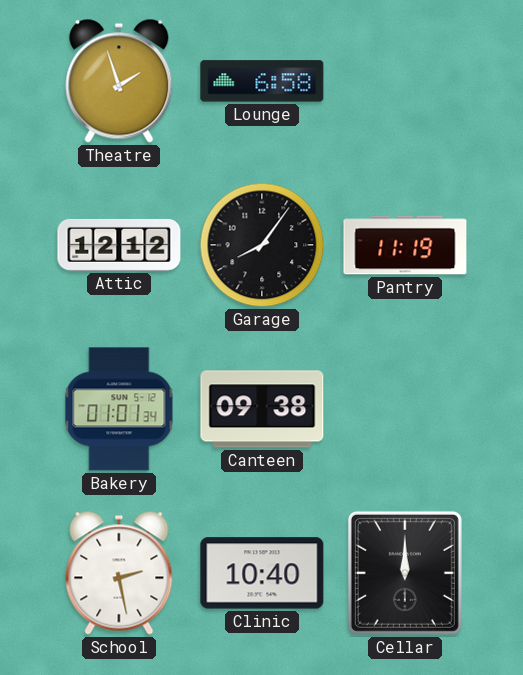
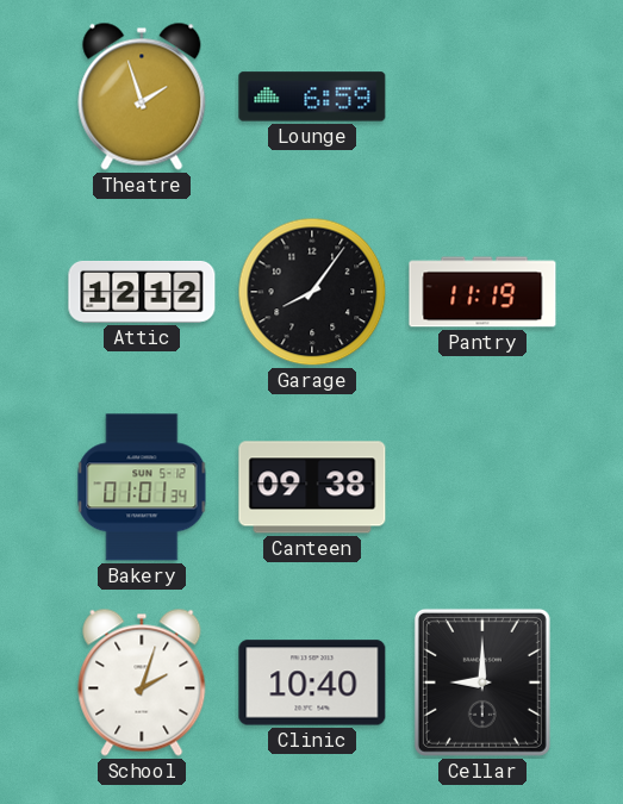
Lounge: 6:58 -> 6:59 (312, 96)
School: 2:28 -> 2:03 (142, 683)
Cellar: 12:00 -> 9:00 (482, 683)
